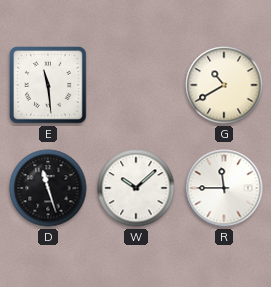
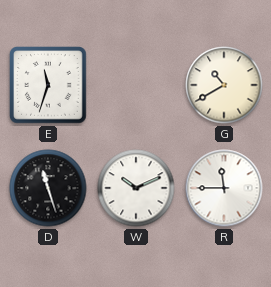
E: 11:29 -> 11:33 (48, 85)
W: 10:08 -> 10:11 (136, 188)
